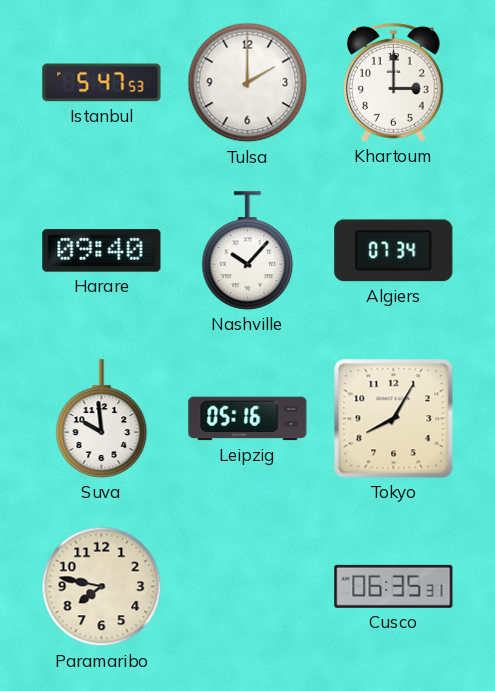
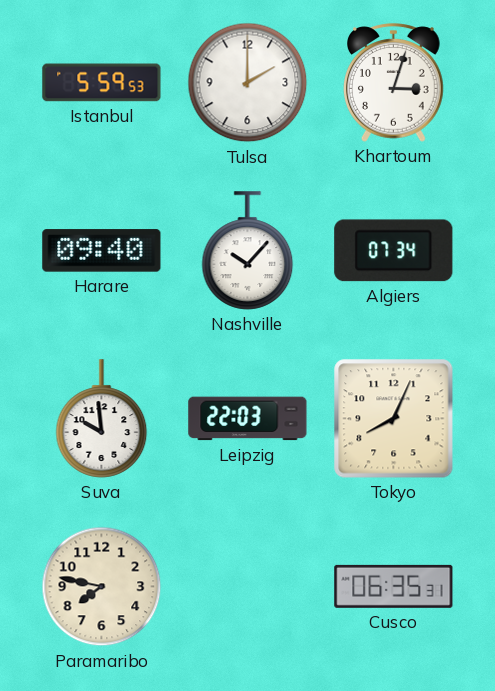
Istanbul: 5:47 -> 5:59 (102, 83)
Khartoum: 3:00 -> 3:03 (394, 83)
Leipzig: 05:16 -> 22:03 (248, 419)
Tokyo: 8:05 -> 8:04 (394, 419)
